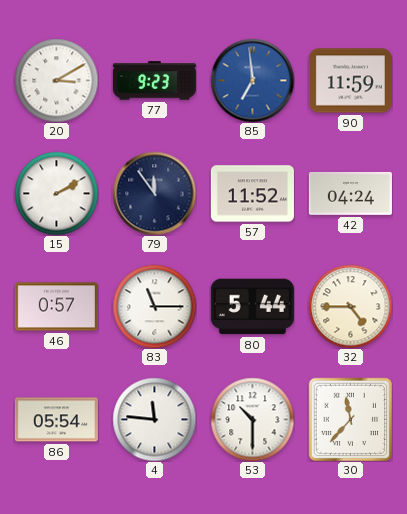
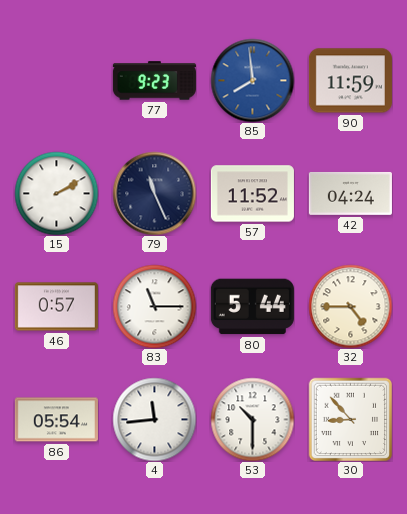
20: 3:10 -> none (56, 80)
85: 6:59 -> 7:59 (252, 80)
79: 11:54 -> 11:26 (154, 193)
4: 11:46 -> 11:44 (154, 419)
30: 11:37 -> 8:53 (350, 419)
